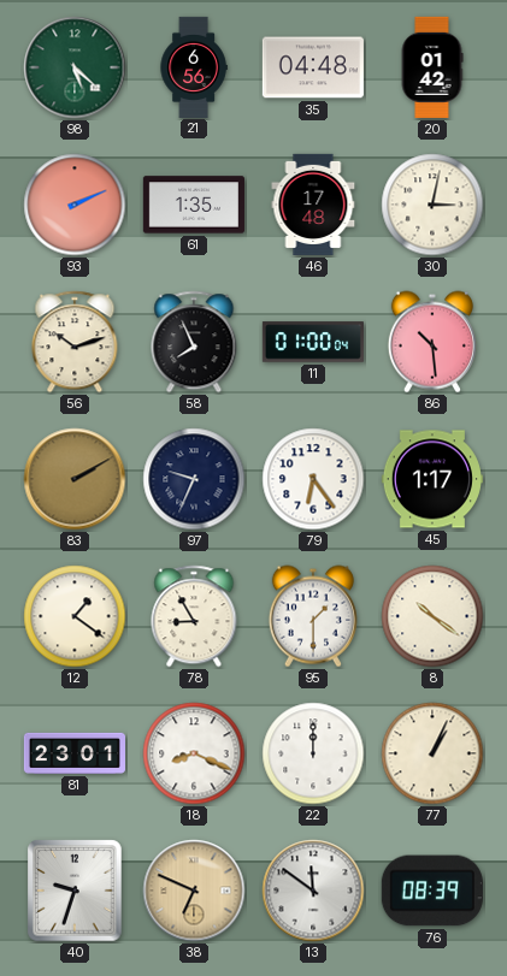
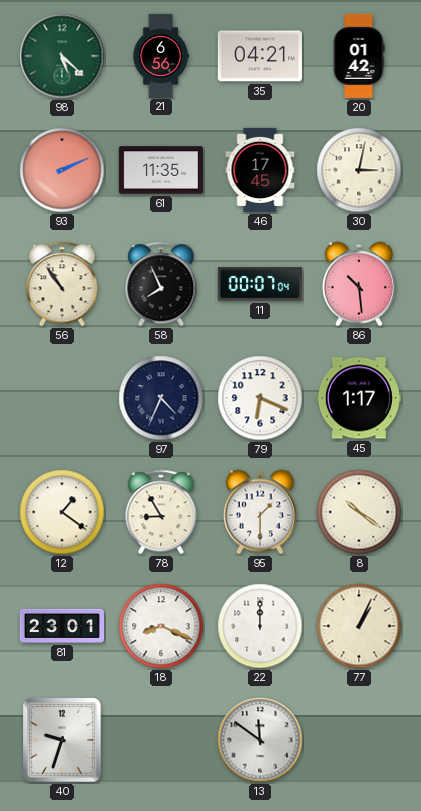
35: 04:48 -> 04:21 (260, 56)
61: 1:35 -> 11:35 (161, 170)
46: 17:48 -> 17:45 (260, 170)
56: 10:12 -> 10:54 (62, 284)
11: 01:00 -> 00:07 (260, 284)
83: 2:10 -> none (75, 479)
97: 9:34 -> 4:34 (161, 398)
79: 6:24 -> 6:19 (260, 398)
38: 6:49 -> none (194, 891)
76: 08:39 -> none (432, 891)
